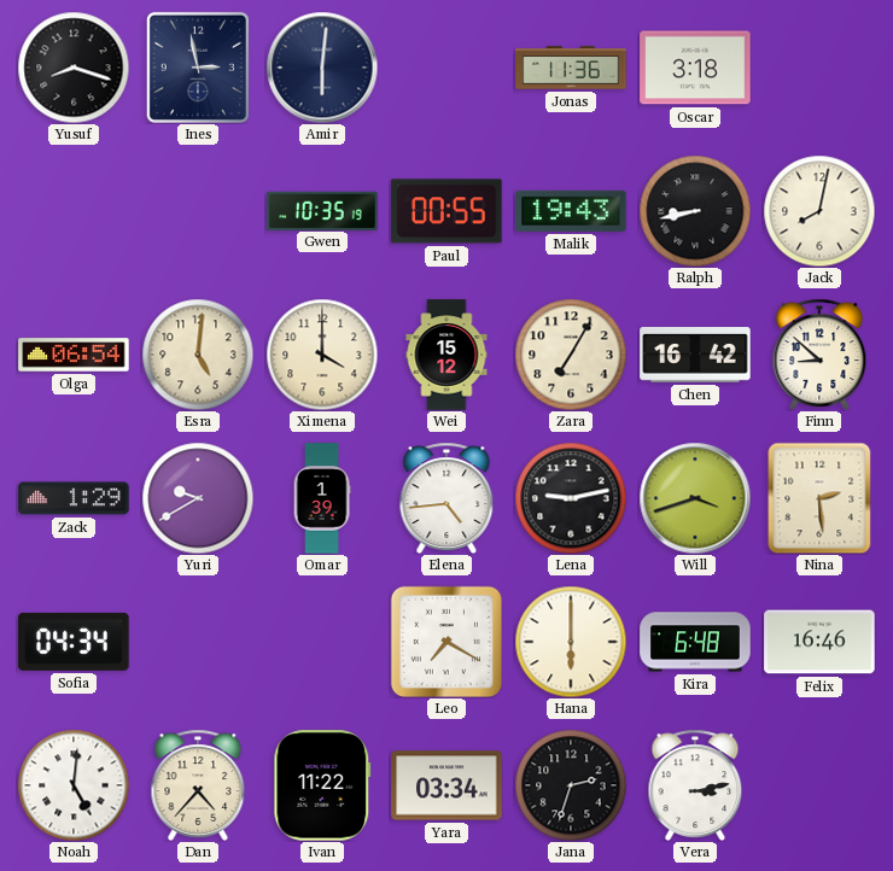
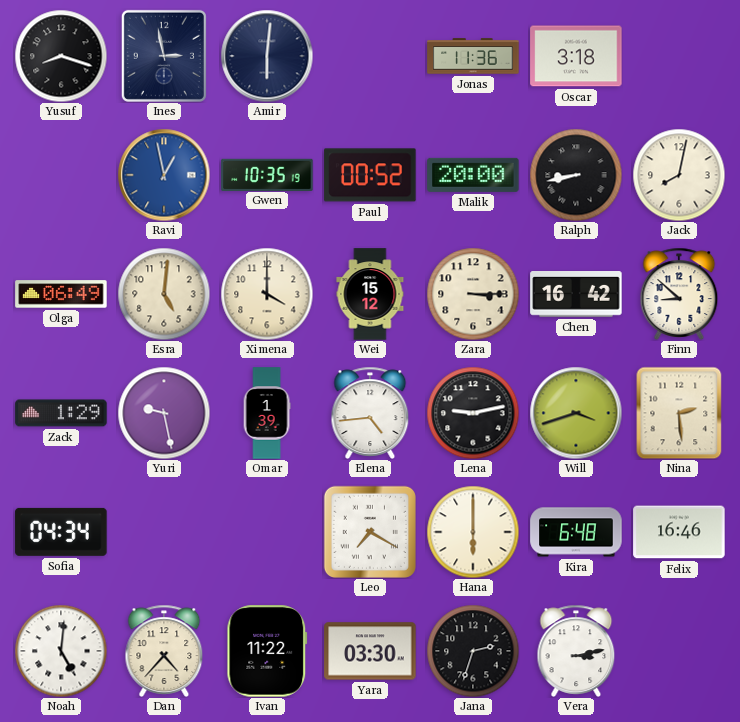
Ravi: none -> 12:58 (164, 175)
Paul: 00:55 -> 00:52 (370, 175)
Malik: 19:43 -> 20:00 (473, 175)
Olga: 06:54 -> 06:49 (61, 294)
Zara: 7:05 -> 3:15 (473, 294)
Yuri: 9:40 -> 9:28 (164, 413)
Yara: 03:34 -> 03:30 (370, 651)
